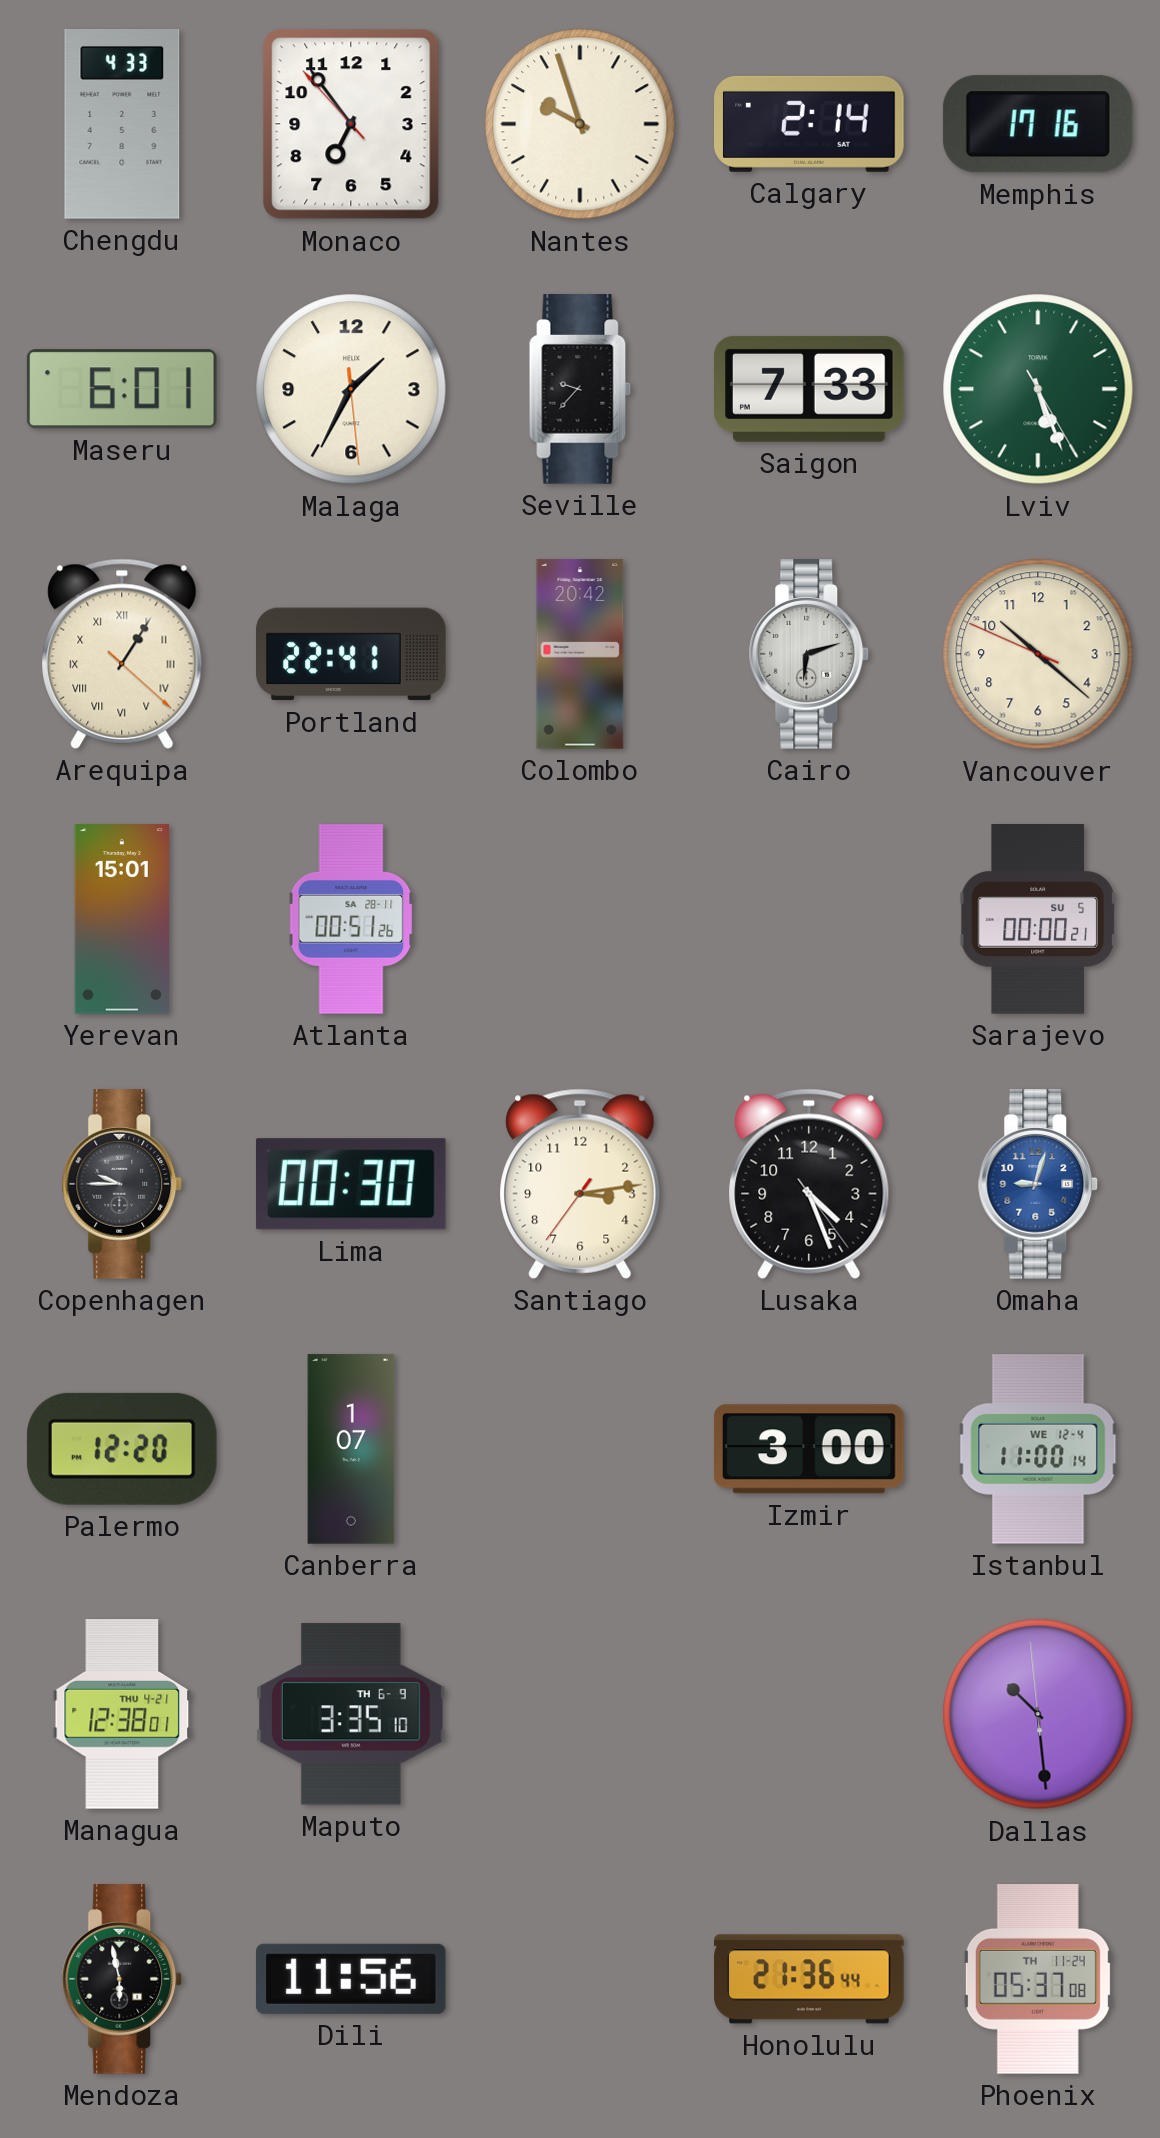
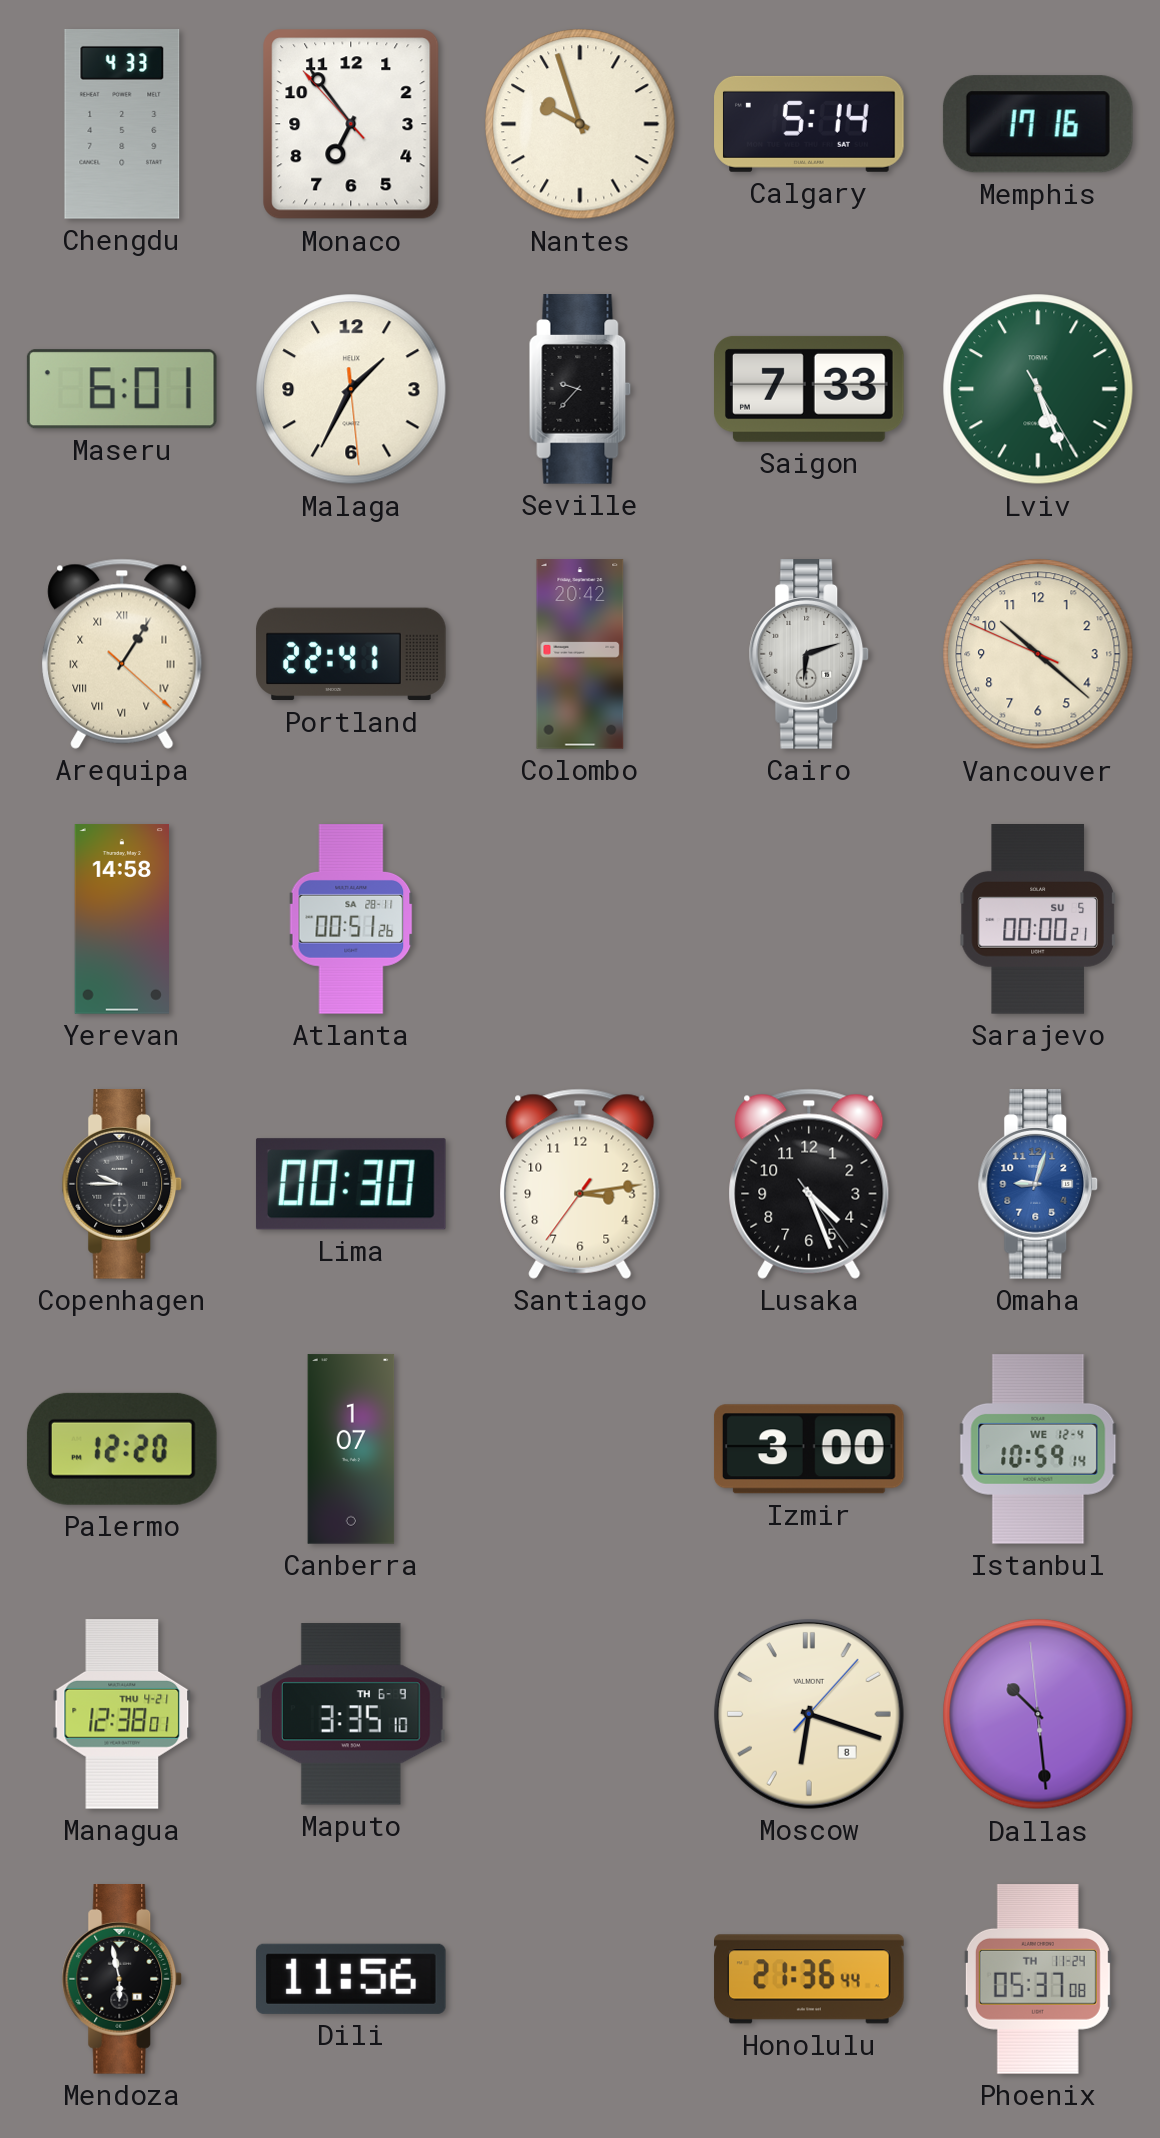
Calgary: 2:14 -> 5:14 (809, 124)
Yerevan: 15:01 -> 14:58 (121, 919)
Istanbul: 11:00 -> 10:59 (1038, 1449)
Moscow: none -> 6:18 (809, 1714)
